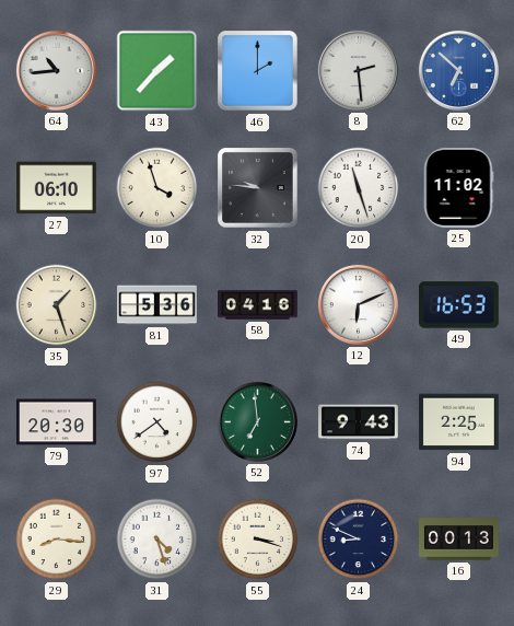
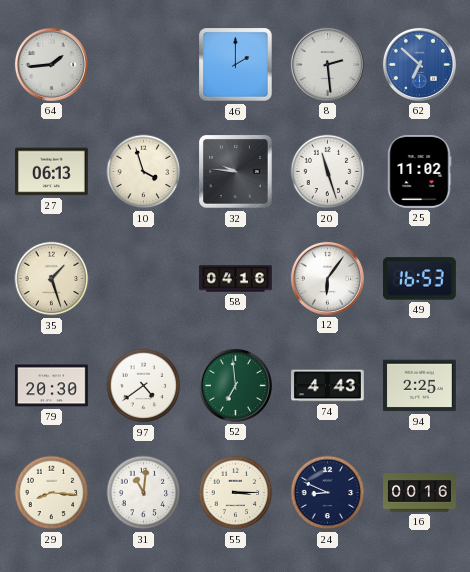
64: 10:44 -> 1:44 (51, 64)
43: 1:37 -> none (157, 71)
27: 06:10 -> 06:13 (51, 172)
81: 5:36 -> none (157, 305)
12: 6:11 -> 6:06 (327, 278)
74: 9:43 -> 4:43 (328, 386)
31: 4:27 -> 11:01 (144, 493)
55: 3:18 -> 3:15 (236, 493)
16: 00:13 -> 00:16 (420, 493)
